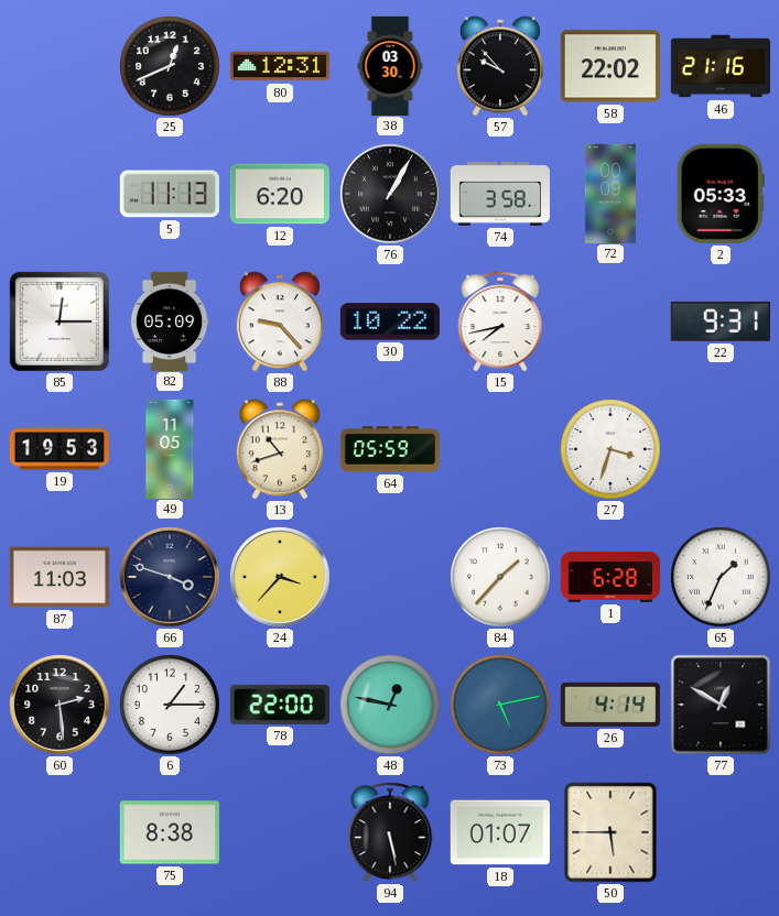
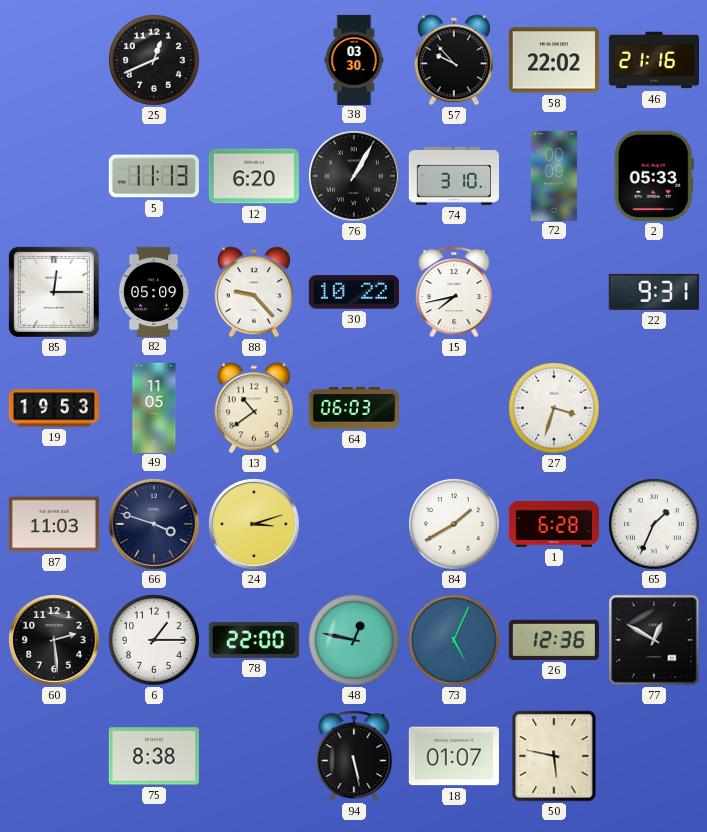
80: 12:31 -> none (280, 66)
74: 3:58 -> 3:10 (454, 176)
13: 10:42 -> 10:39 (254, 408)
64: 05:59 -> 06:03 (354, 408)
24: 3:37 -> 3:12 (255, 525)
84: 1:37 -> 1:40 (454, 524)
73: 5:13 -> 5:04 (454, 640)
26: 4:14 -> 12:36 (554, 640)
50: 5:45 -> 5:47 (554, 756)
